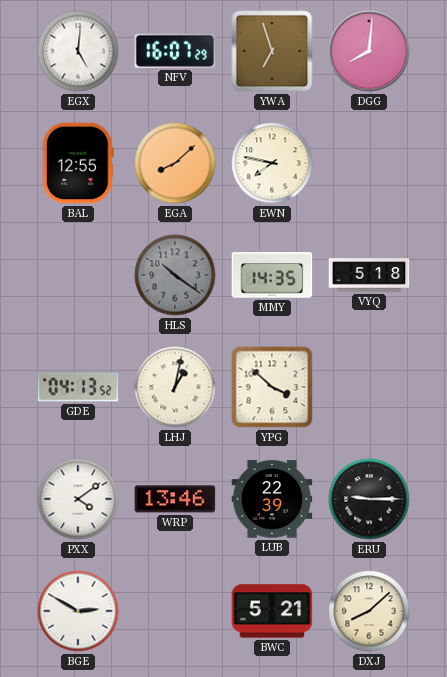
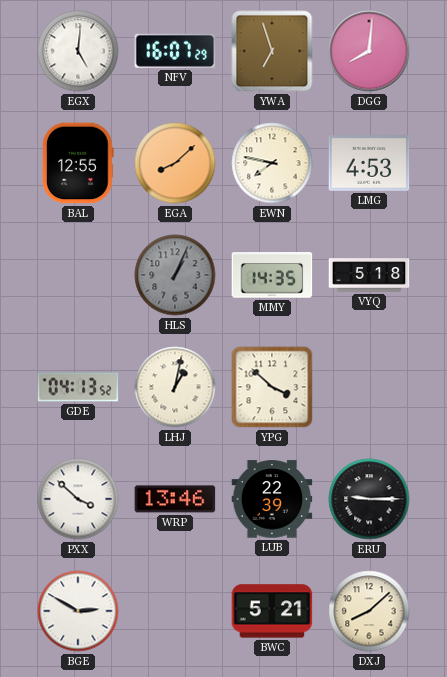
LMG: none -> 4:53 (369, 164)
HLS: 10:21 -> 1:04 (175, 275)
PXX: 4:09 -> 3:52 (78, 499)
